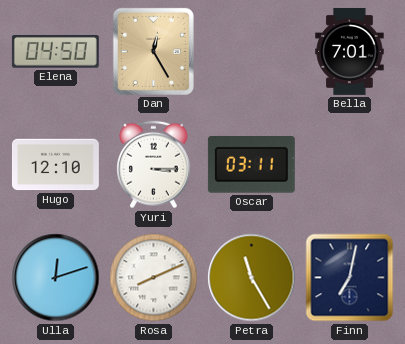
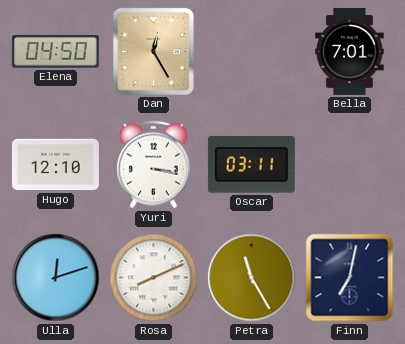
Yuri: 3:15 -> 3:17 (154, 165)
